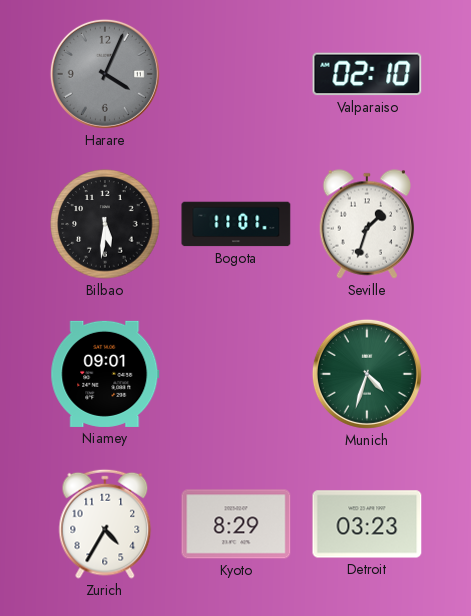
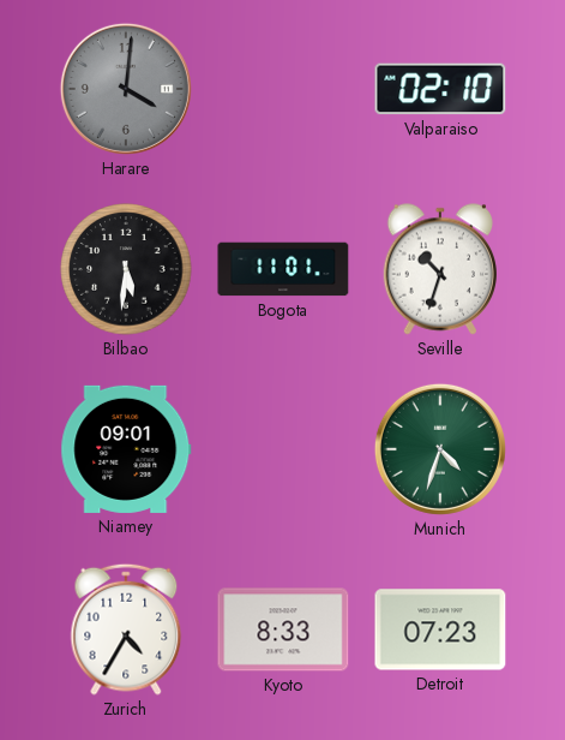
Harare: 4:04 -> 4:01 (126, 89)
Seville: 1:33 -> 10:33 (439, 269)
Kyoto: 8:29 -> 8:33 (283, 629)
Detroit: 03:23 -> 07:23 (440, 629)
